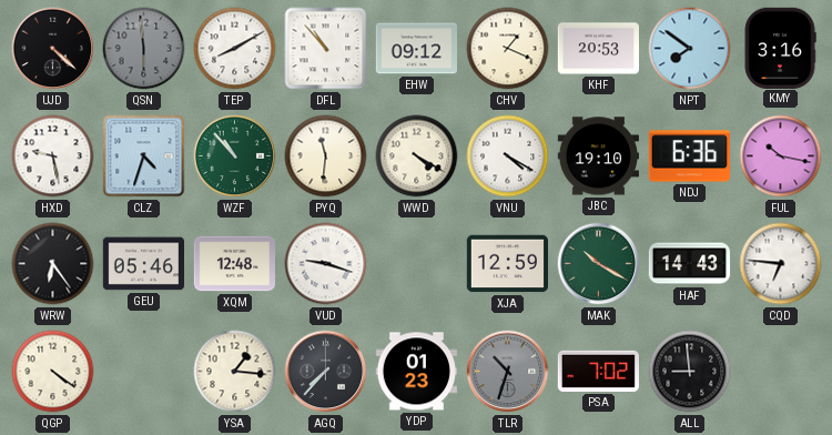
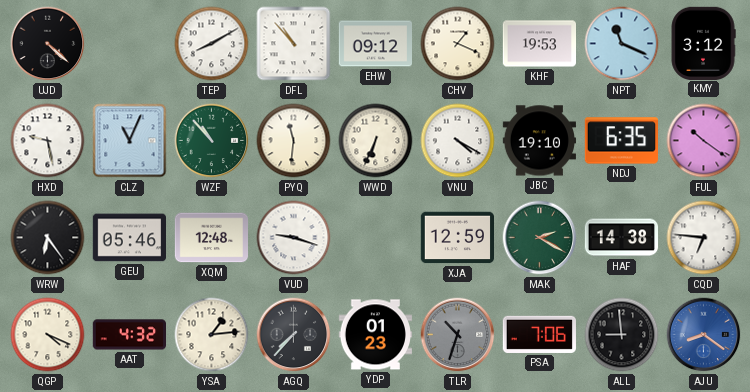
QSN: 5:59 -> none (144, 49)
KHF: 20:53 -> 19:53 (539, 44)
NPT: 7:51 -> 11:19 (622, 44)
KMY: 3:16 -> 3:12 (703, 43)
CLZ: 4:33 -> 11:04 (130, 141)
WWD: 4:20 -> 6:34 (376, 141)
NDJ: 6:36 -> 6:35 (621, 141)
FUL: 10:17 -> 10:21 (704, 141)
MAK: 10:20 -> 2:20 (540, 238)
HAF: 14:43 -> 14:38 (622, 238)
QGP: 4:21 -> 4:19 (48, 335)
AAT: none -> 4:32 (129, 335)
YSA: 1:16 -> 1:14 (212, 335)
PSA: 7:02 -> 7:06 (539, 334)
AJU: none -> 8:21 (704, 335)
